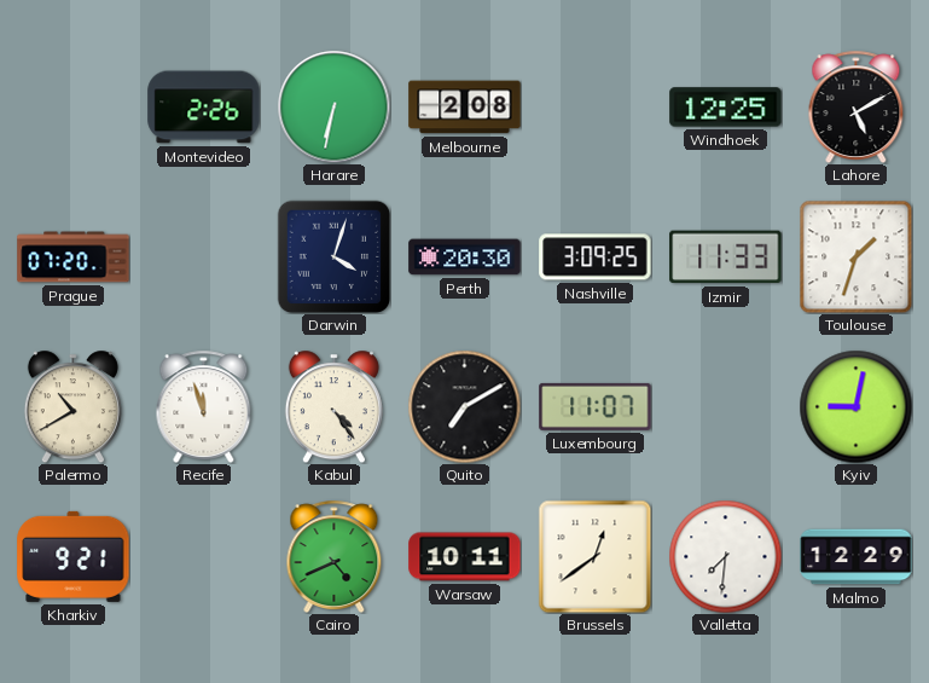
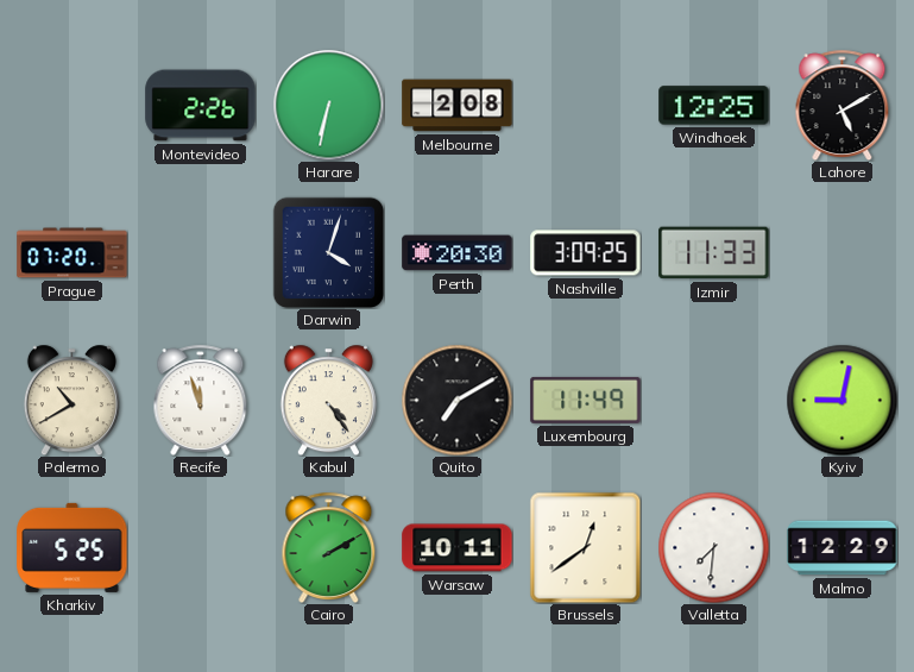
Toulouse: 1:33 -> none (855, 256)
Luxembourg: 11:07 -> 11:49 (586, 400)
Kharkiv: 9:21 -> 5:25 (73, 547)
Cairo: 4:41 -> 2:10 (329, 547)
